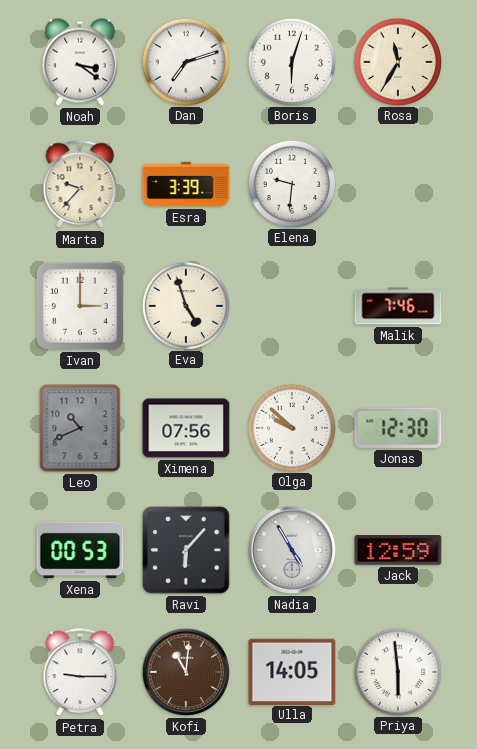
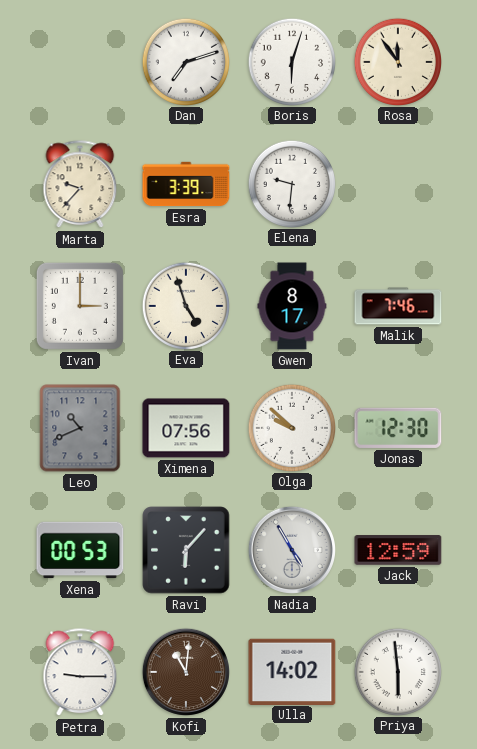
Noah: 3:21 -> none (81, 62)
Rosa: 11:35 -> 11:54 (397, 61)
Gwen: none -> 8:17 (292, 306)
Ulla: 14:05 -> 14:02 (292, 671)
